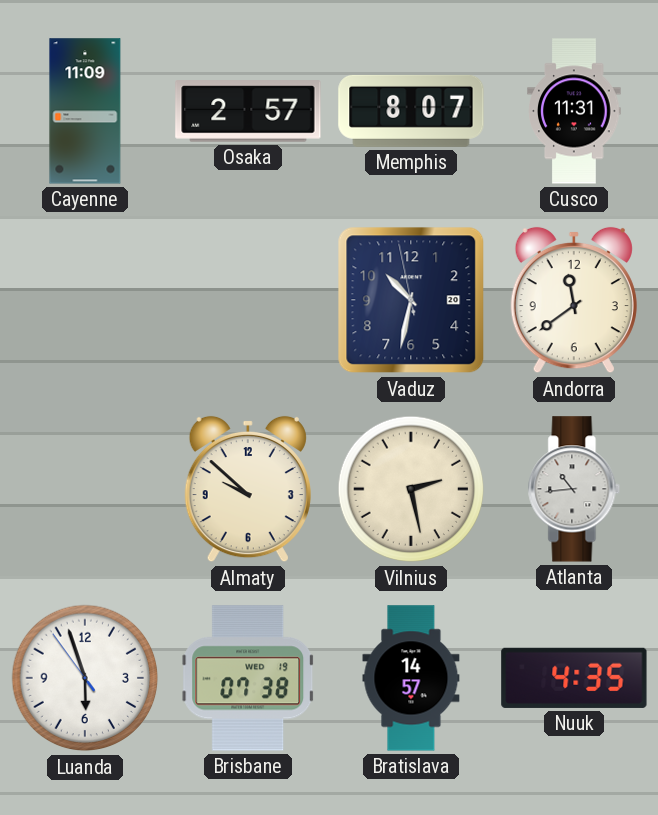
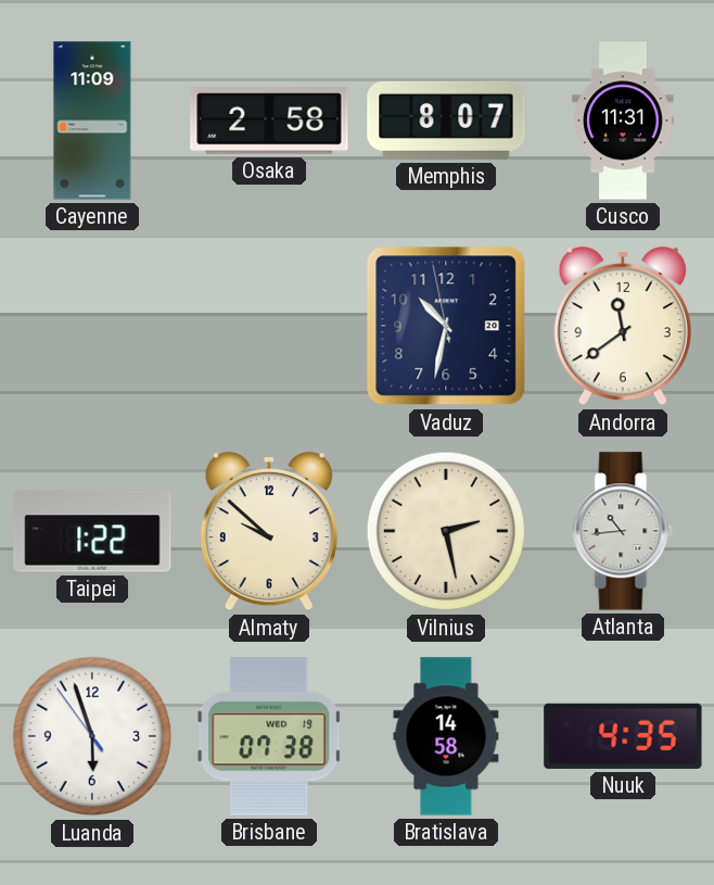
Osaka: 2:57 -> 2:58 (269, 121)
Taipei: none -> 1:22 (92, 531)
Bratislava: 14:57 -> 14:58 (446, 736)
